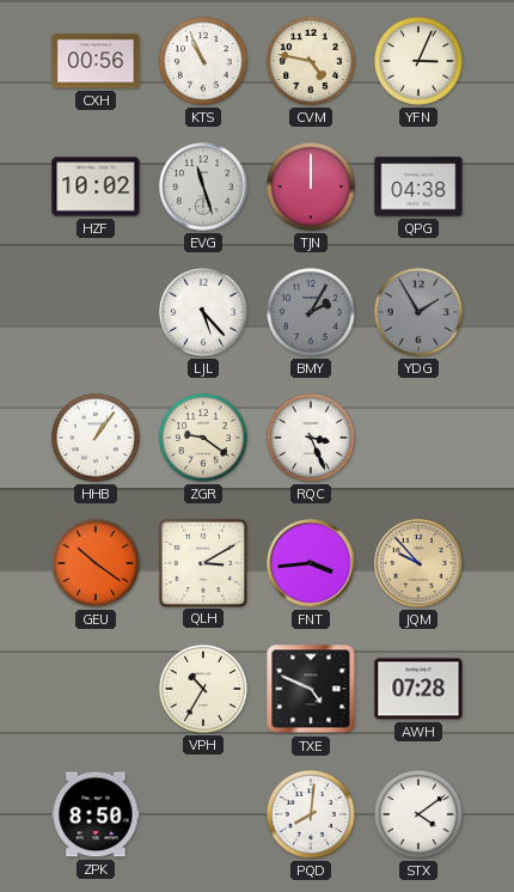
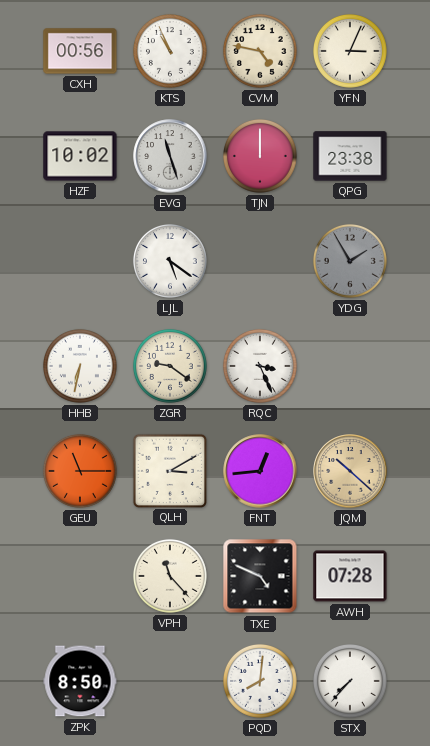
QPG: 04:38 -> 23:38 (350, 156)
LJL: 5:23 -> 5:21 (170, 261)
BMY: 2:05 -> none (311, 312)
HHB: 1:06 -> 6:32 (80, 366)
GEU: 10:21 -> 11:15 (80, 471)
FNT: 3:44 -> 12:44 (260, 471)
JQM: 9:53 -> 10:22 (350, 471)
VPH: 10:35 -> 11:23 (170, 576)
STX: 4:09 -> 7:37 (350, 681)
